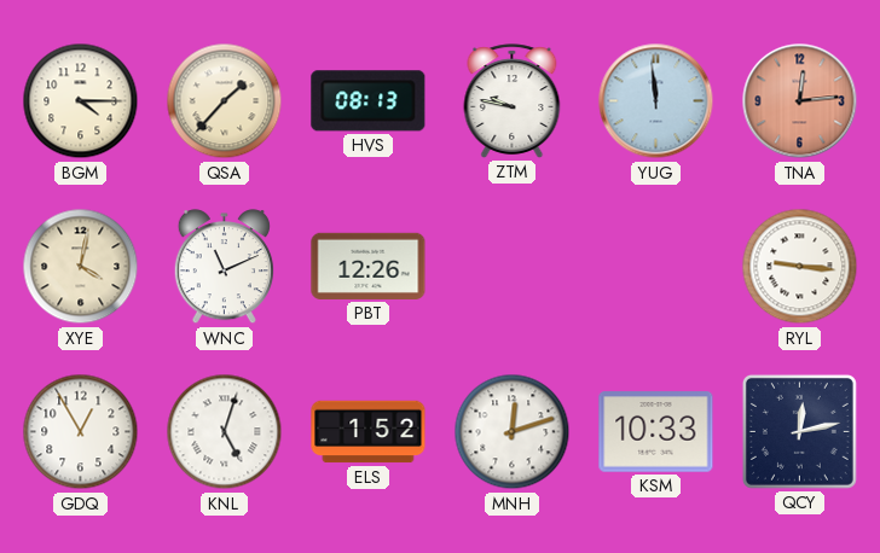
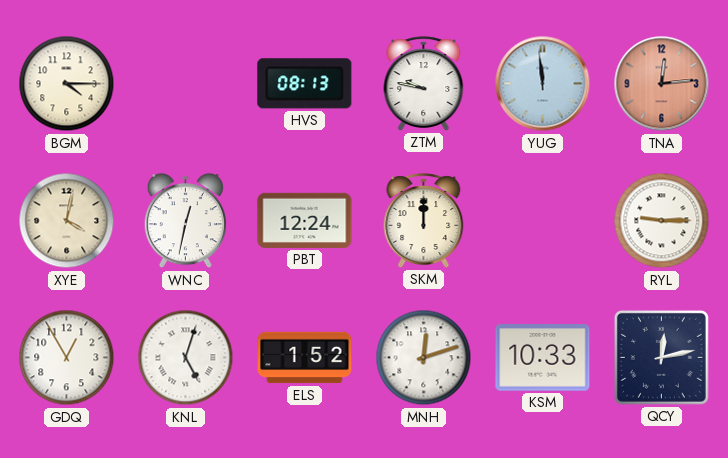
QSA: 1:37 -> none (225, 101)
WNC: 11:11 -> 12:32 (185, 221)
PBT: 12:26 -> 12:24 (305, 220)
SKM: none -> 12:00 (424, 221)
RYL: 9:16 -> 9:15 (662, 221)
